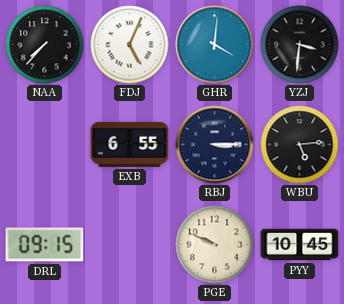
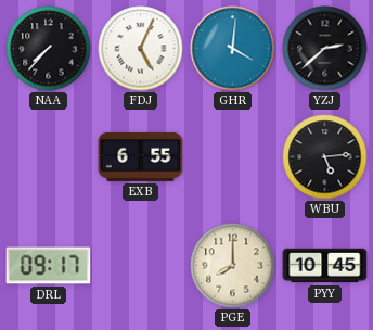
YZJ: 3:31 -> 2:38 (325, 49)
RBJ: 3:15 -> none (215, 145)
DRL: 09:15 -> 09:17 (49, 266)
PGE: 9:49 -> 8:00 (233, 266)
